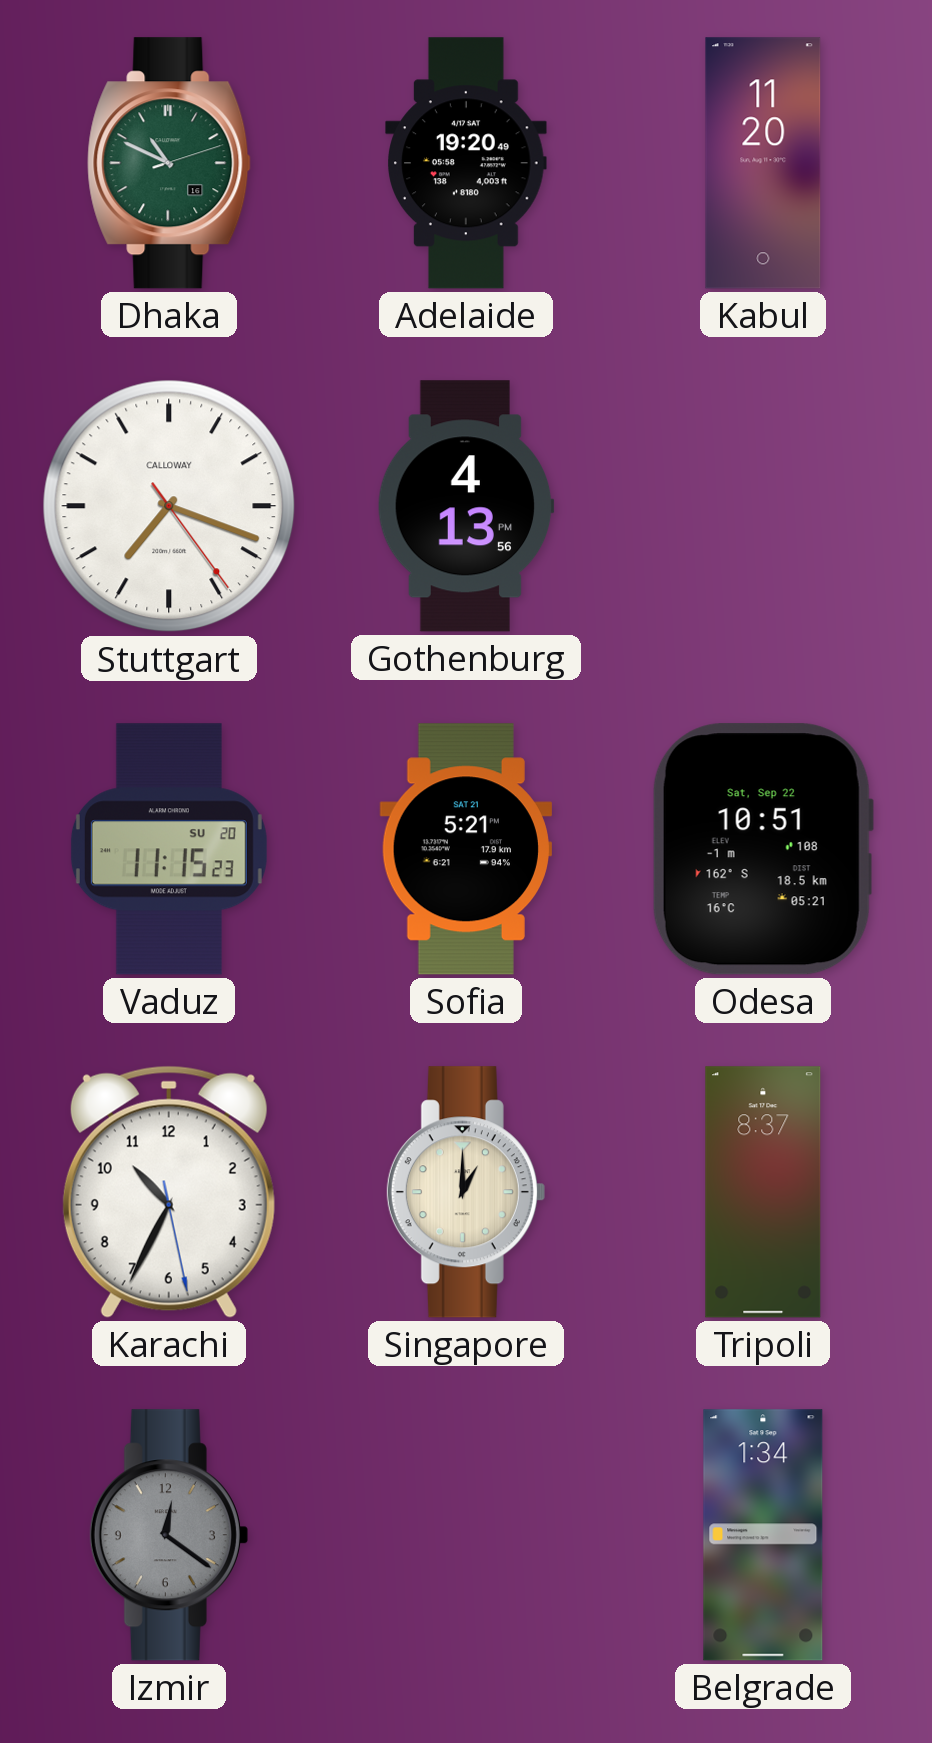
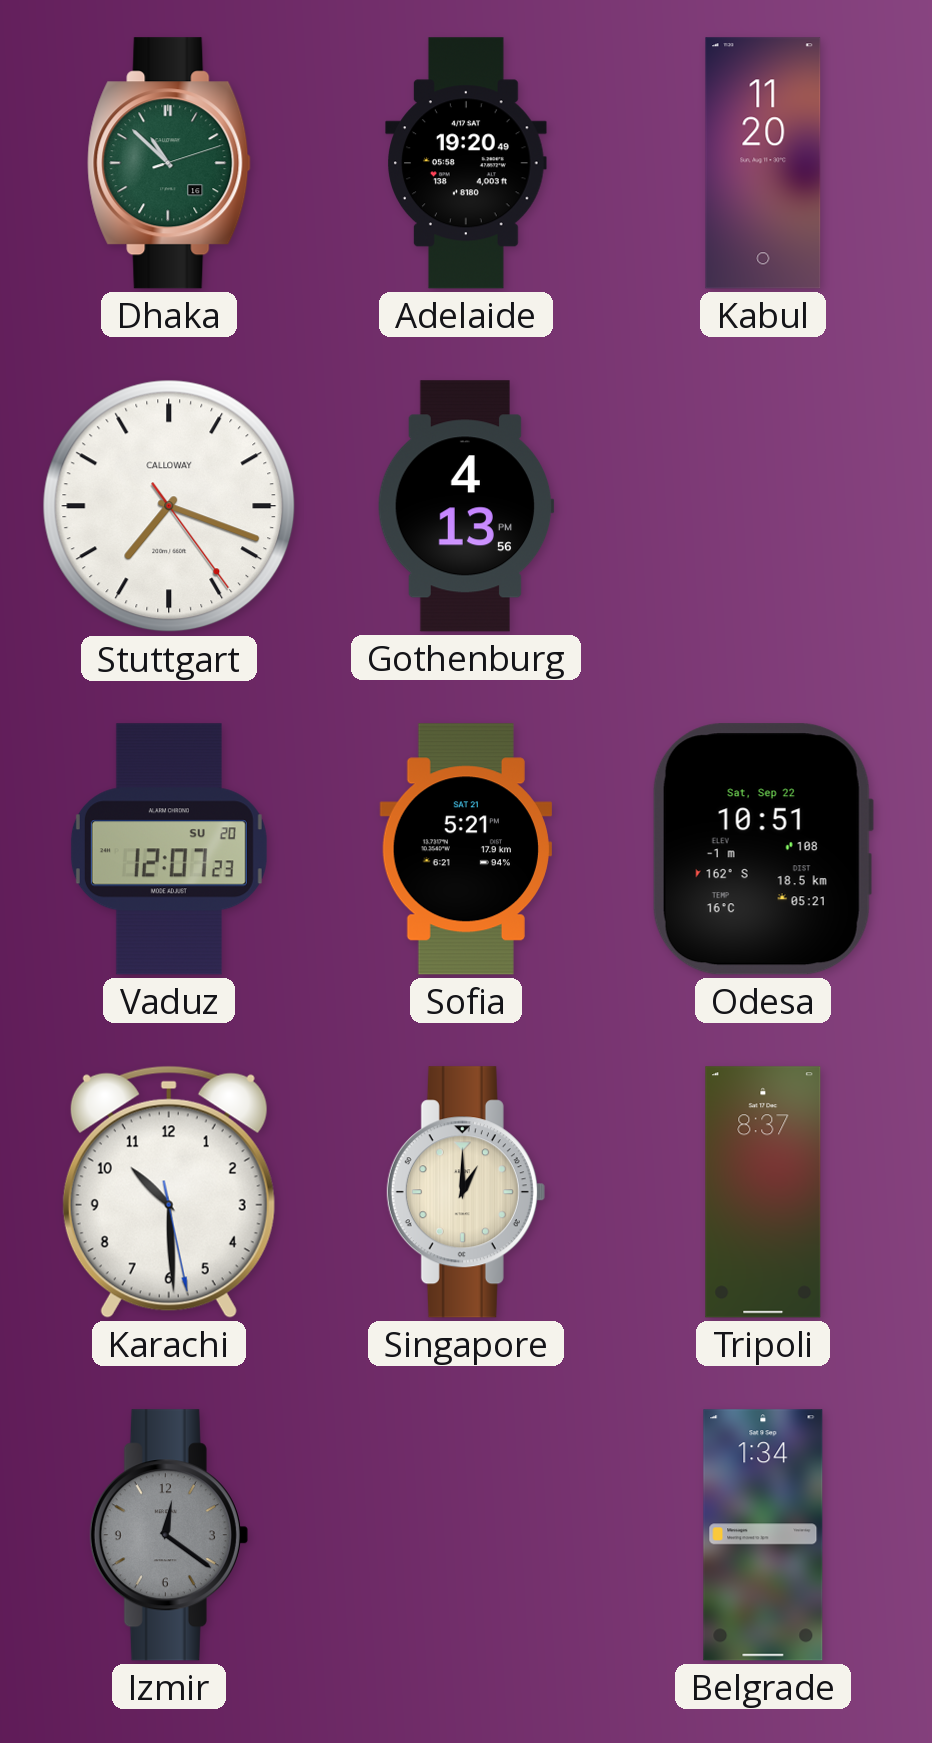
Dhaka: 10:49 -> 10:52 (169, 163)
Vaduz: 11:15 -> 12:07 (169, 849)
Karachi: 10:34 -> 10:29 (169, 1192)
